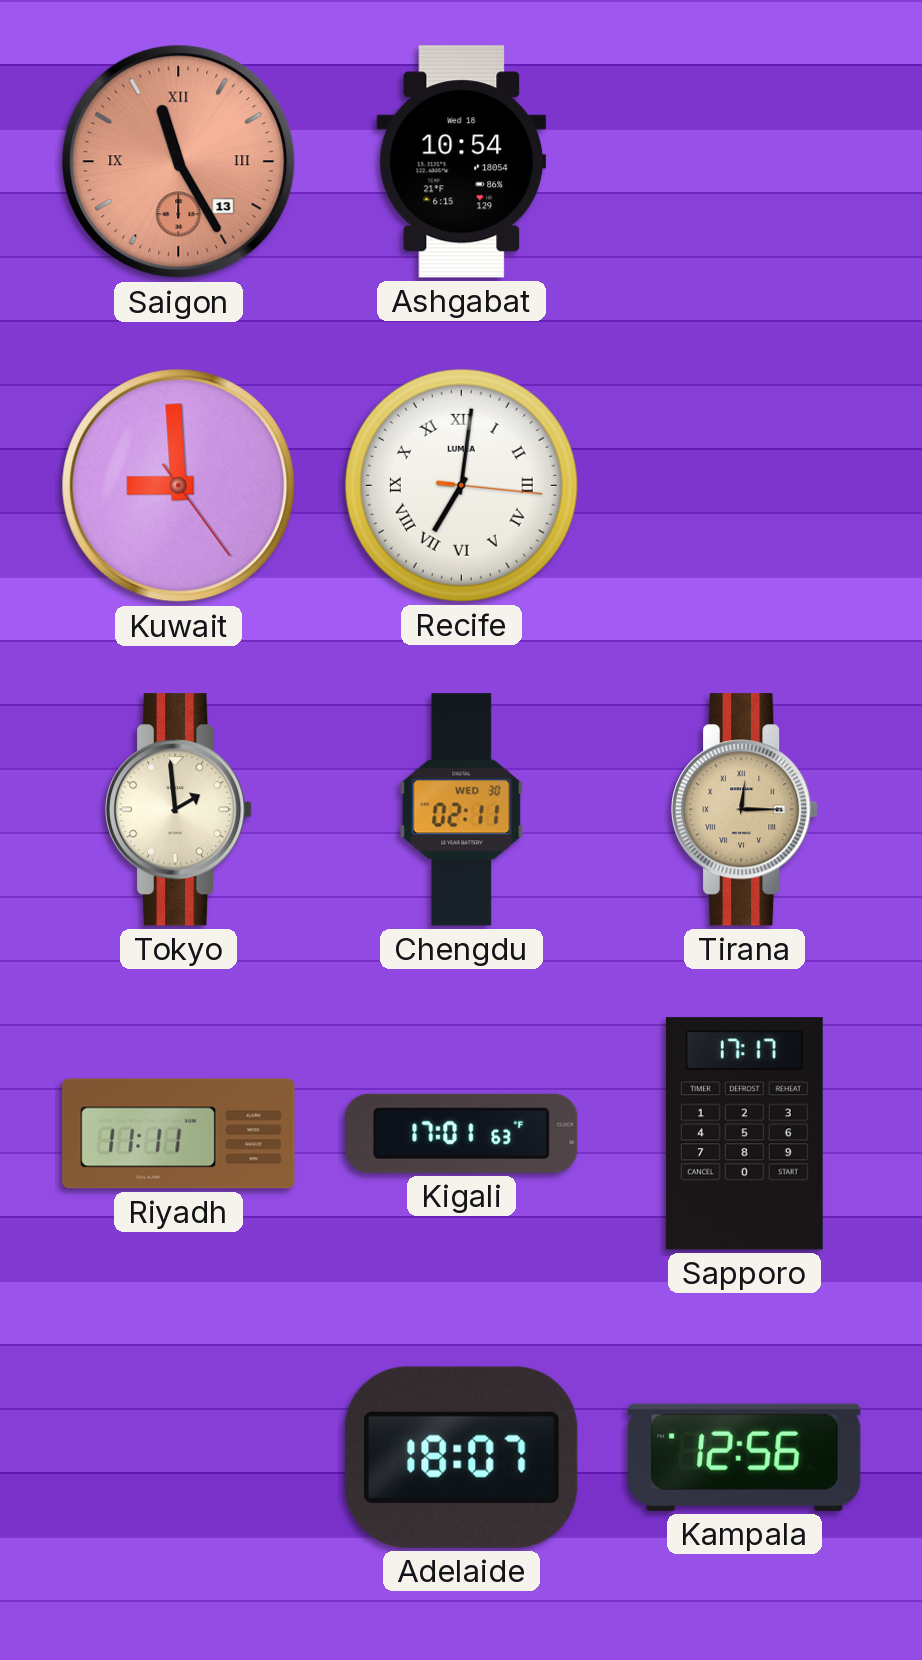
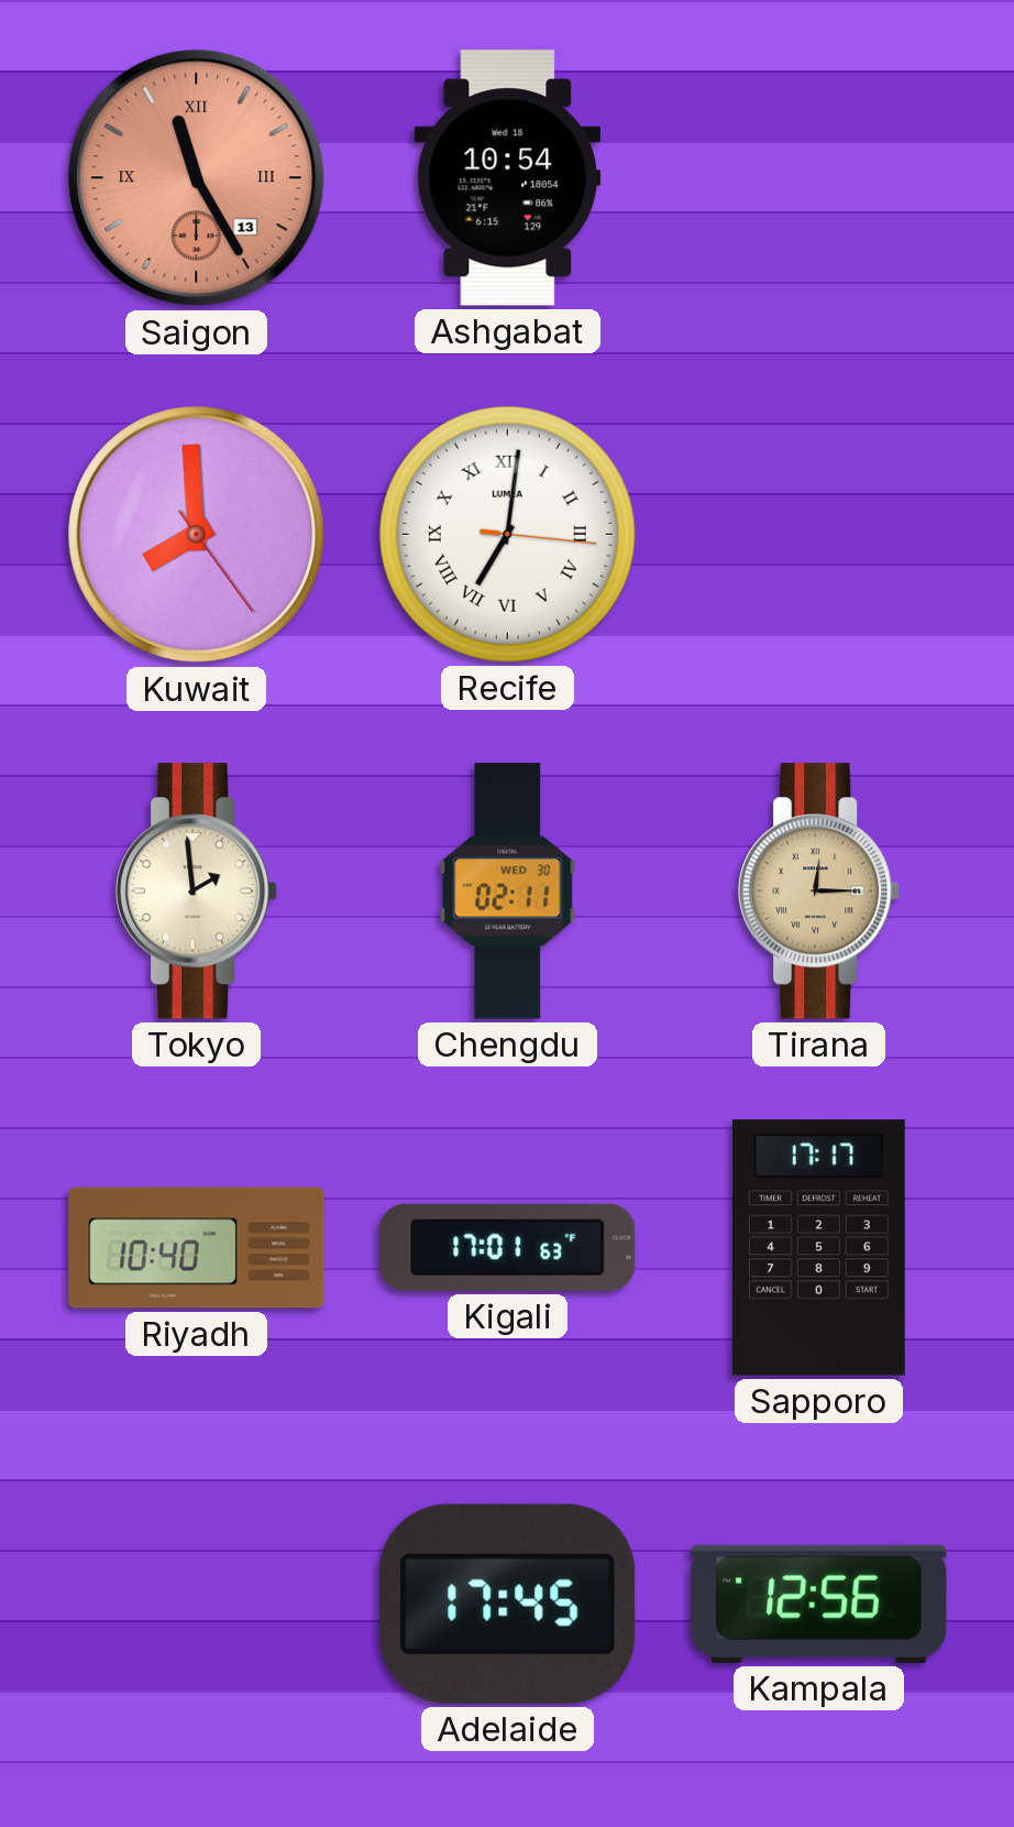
Kuwait: 8:59 -> 7:59 (197, 535)
Riyadh: 11:11 -> 10:40 (197, 1248)
Adelaide: 18:07 -> 17:45 (507, 1604)
